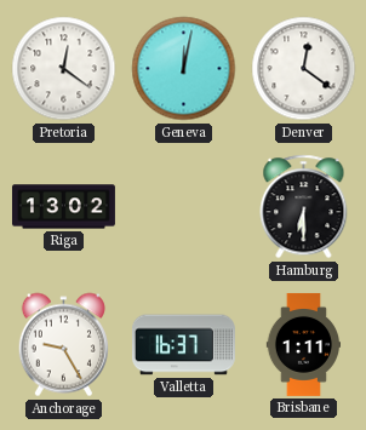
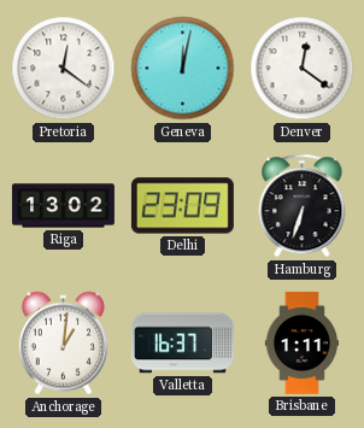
Delhi: none -> 23:09 (182, 206)
Hamburg: 6:30 -> 6:33 (303, 206)
Anchorage: 9:25 -> 1:01 (63, 344)
